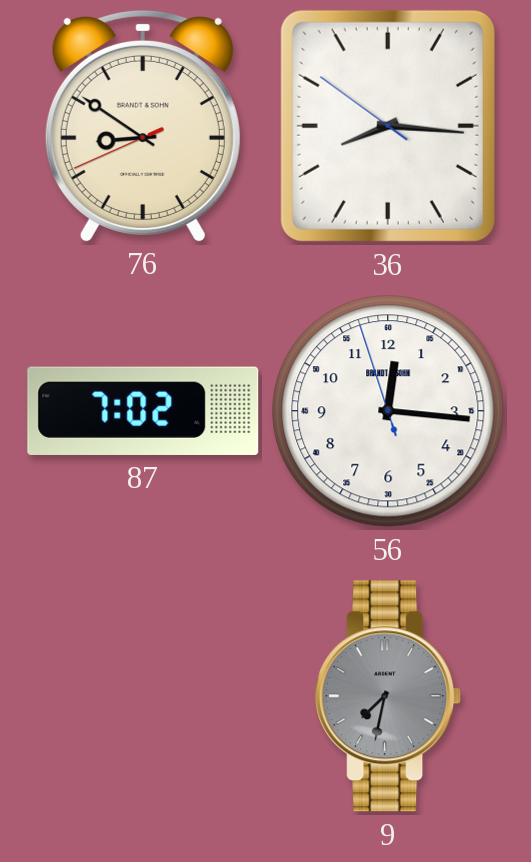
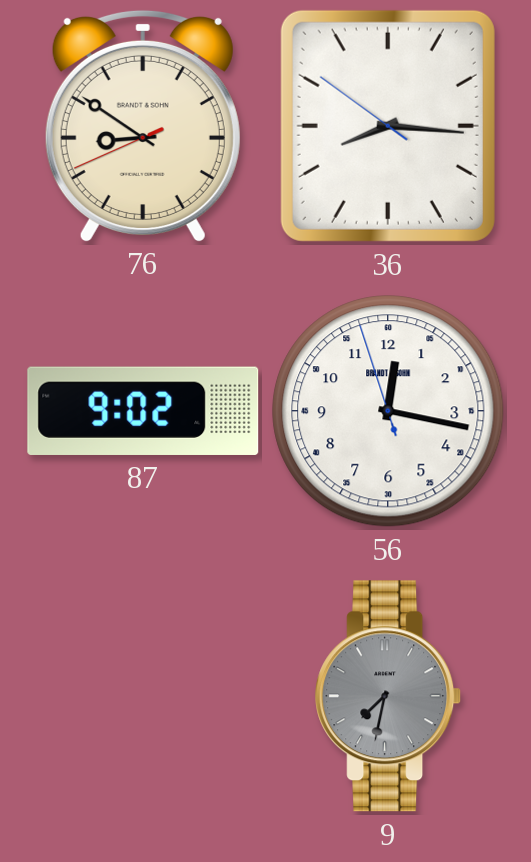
87: 7:02 -> 9:02 (143, 411)
56: 12:15 -> 12:16 (388, 411)
